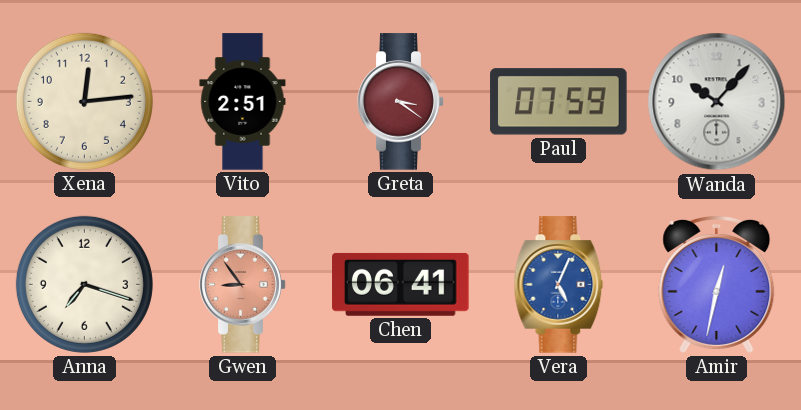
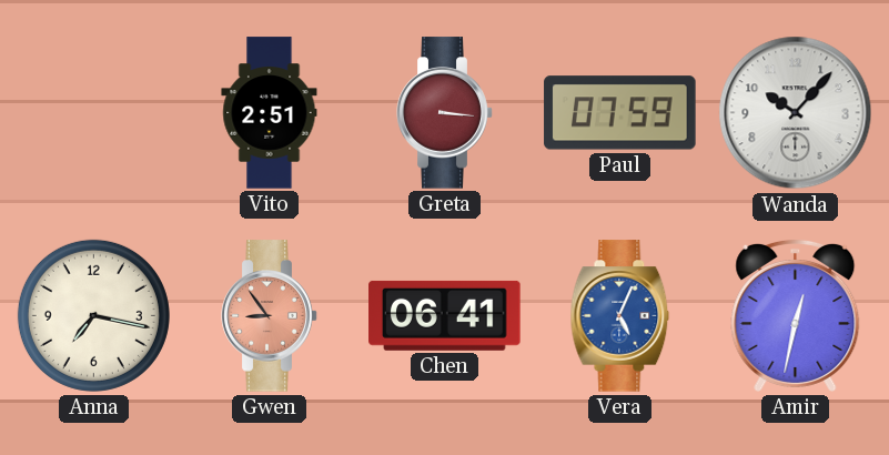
Xena: 12:14 -> none (84, 101)
Greta: 3:21 -> 3:16 (445, 113)
Anna: 7:18 -> 7:17 (93, 315)
